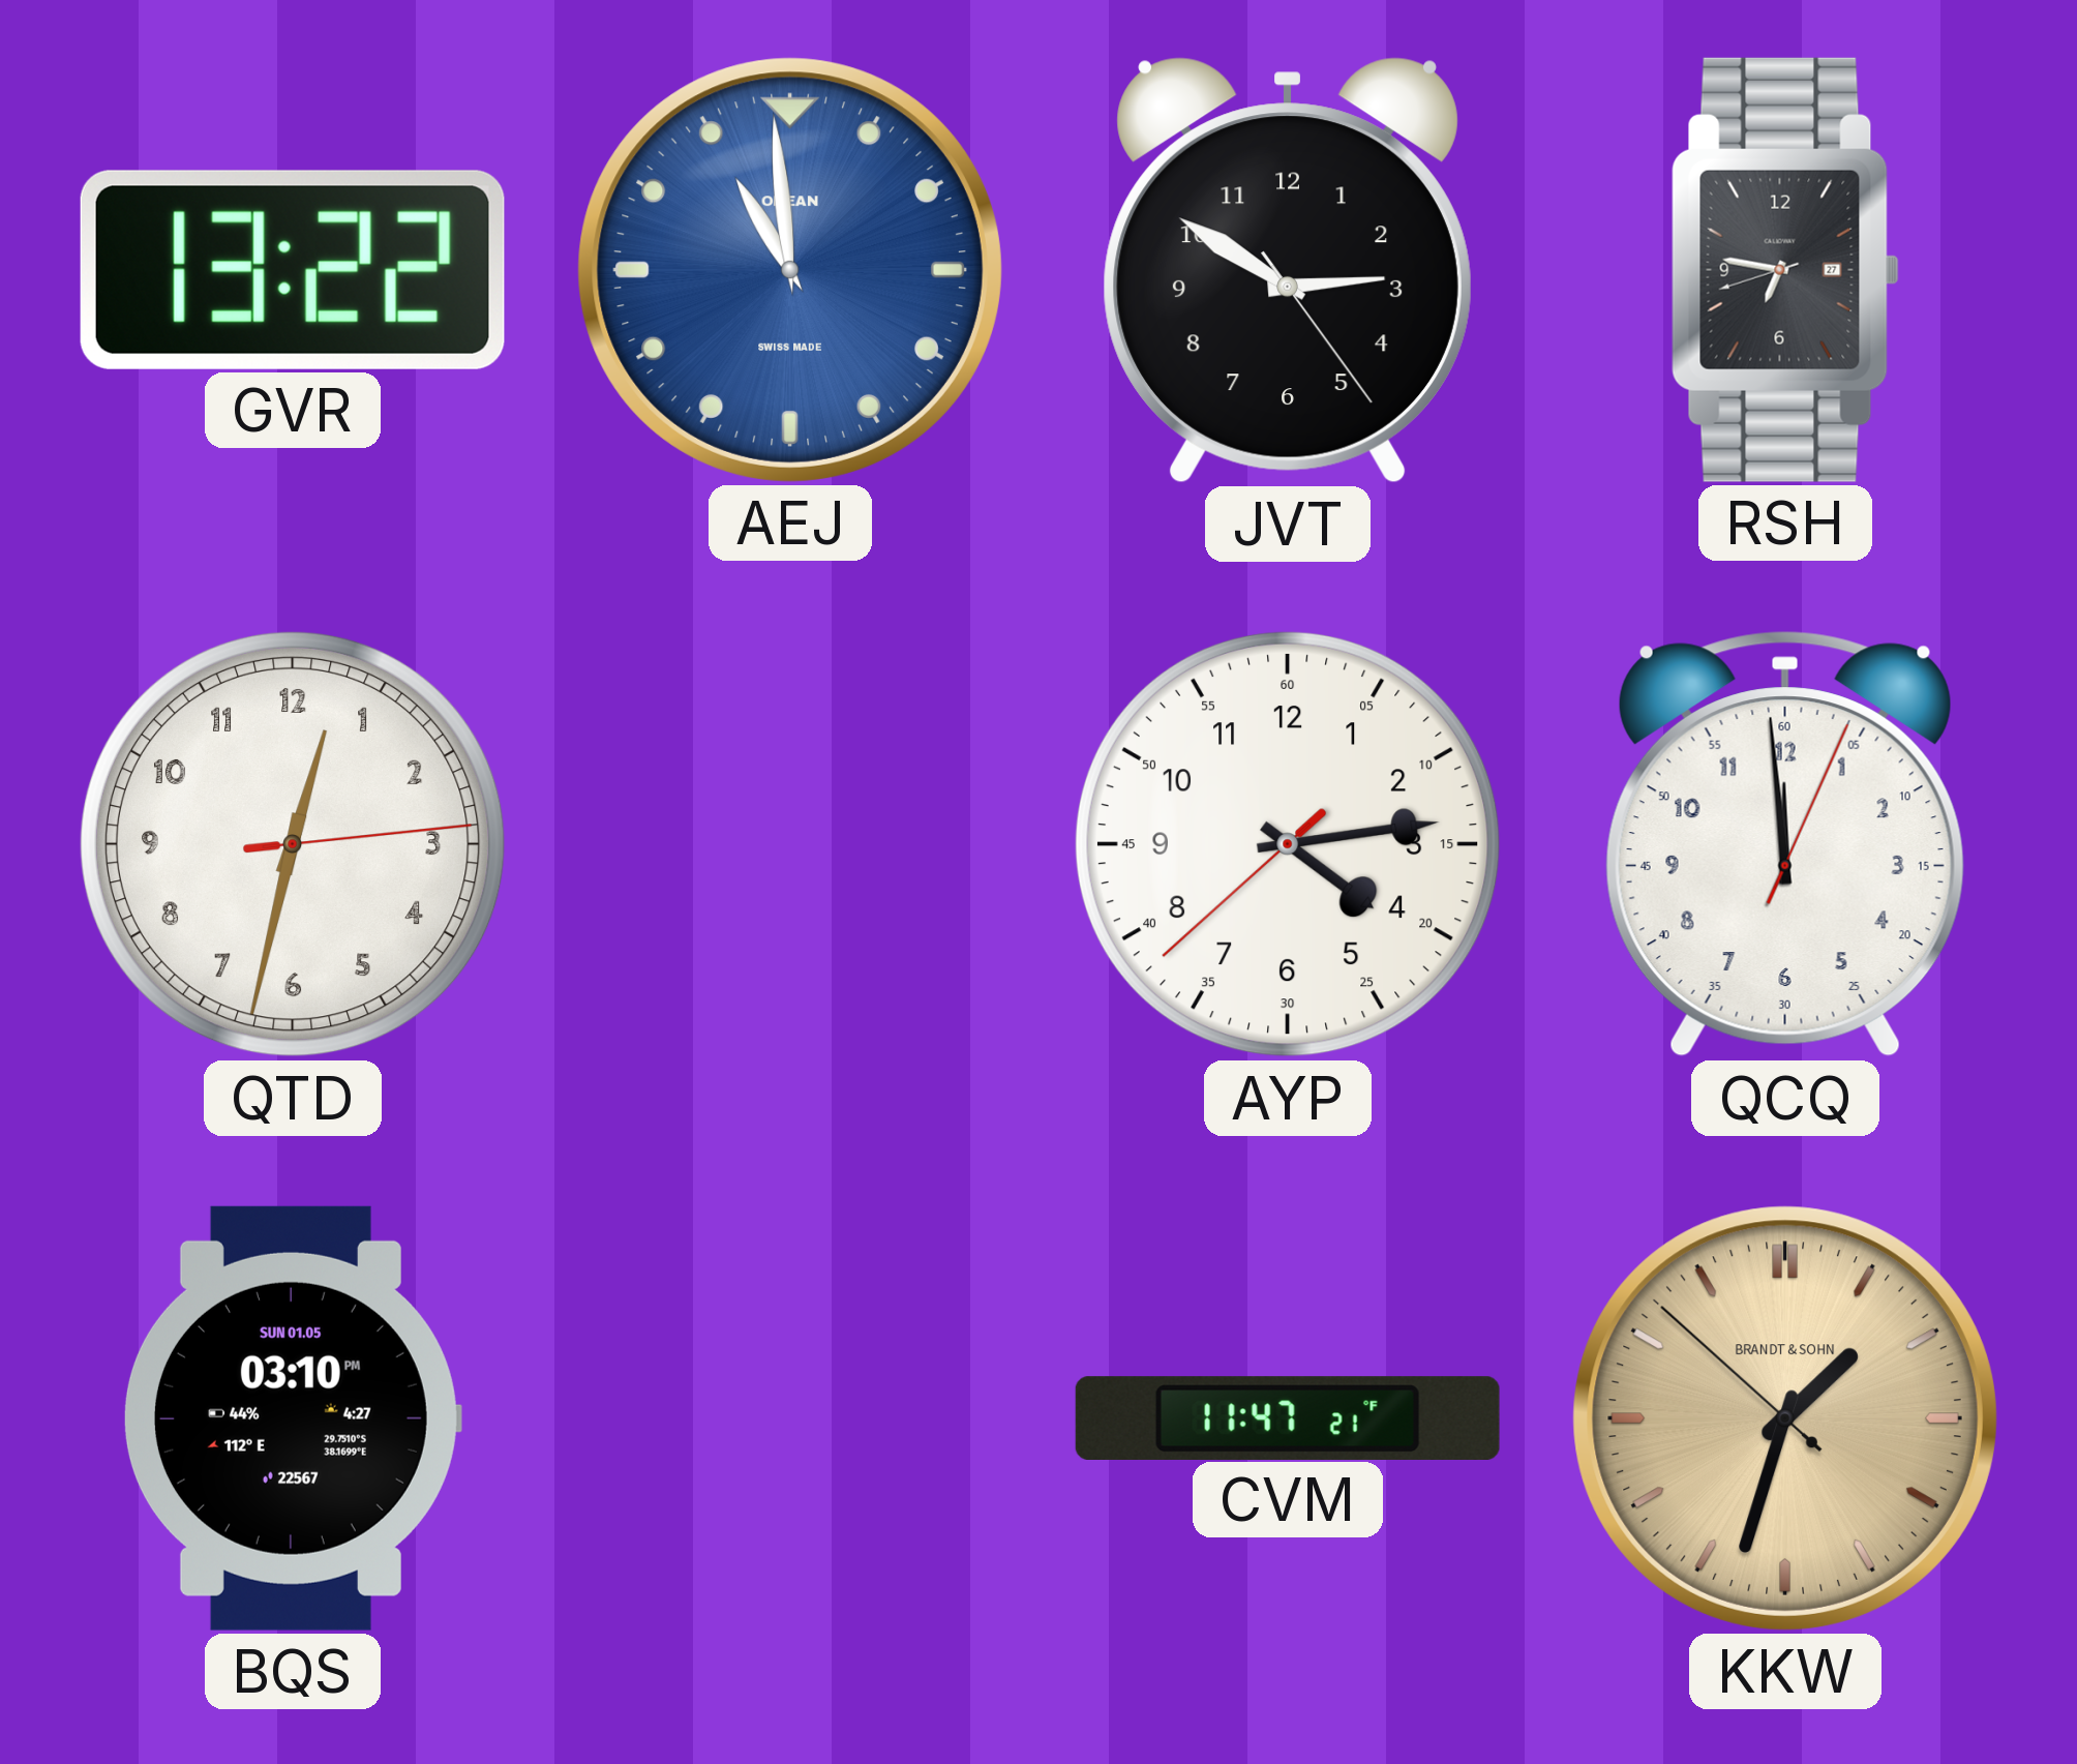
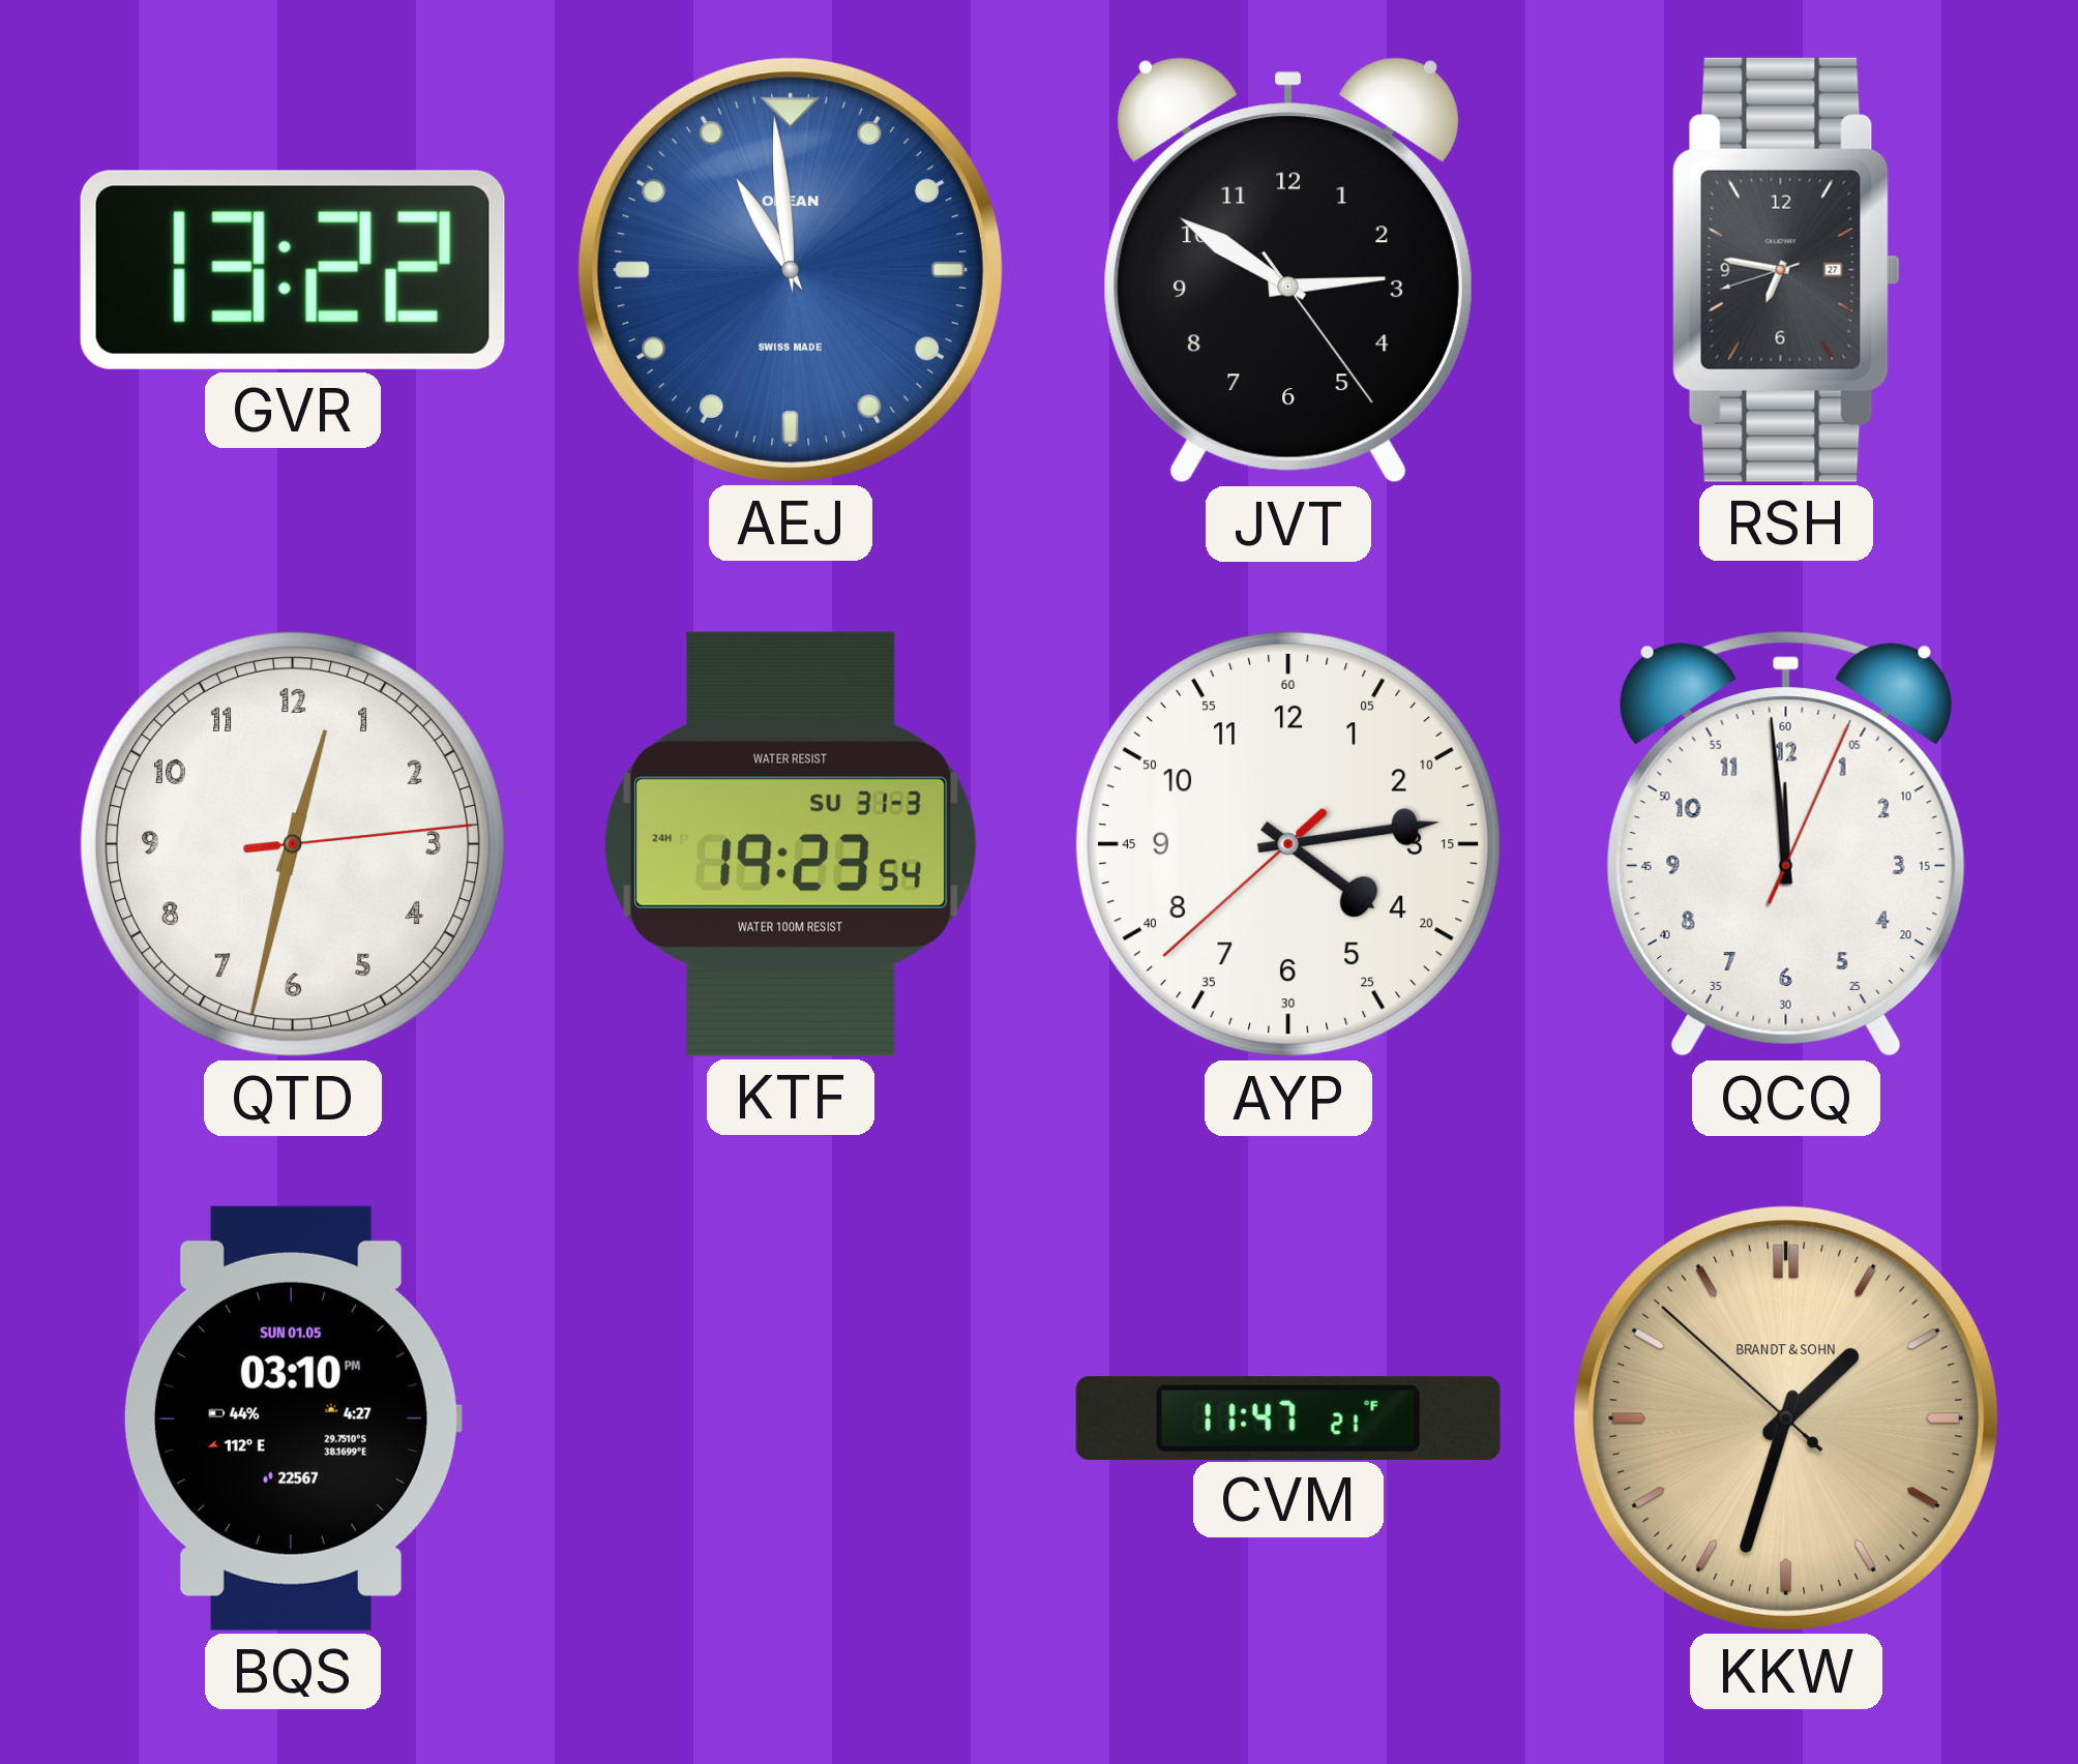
KTF: none -> 19:23 (792, 844)
